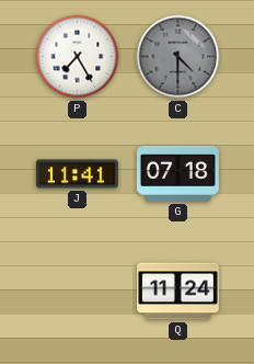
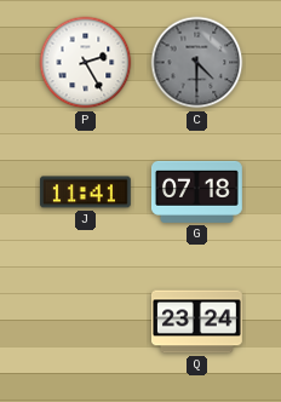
P: 7:25 -> 2:25 (86, 63)
Q: 11:24 -> 23:24 (196, 322)
